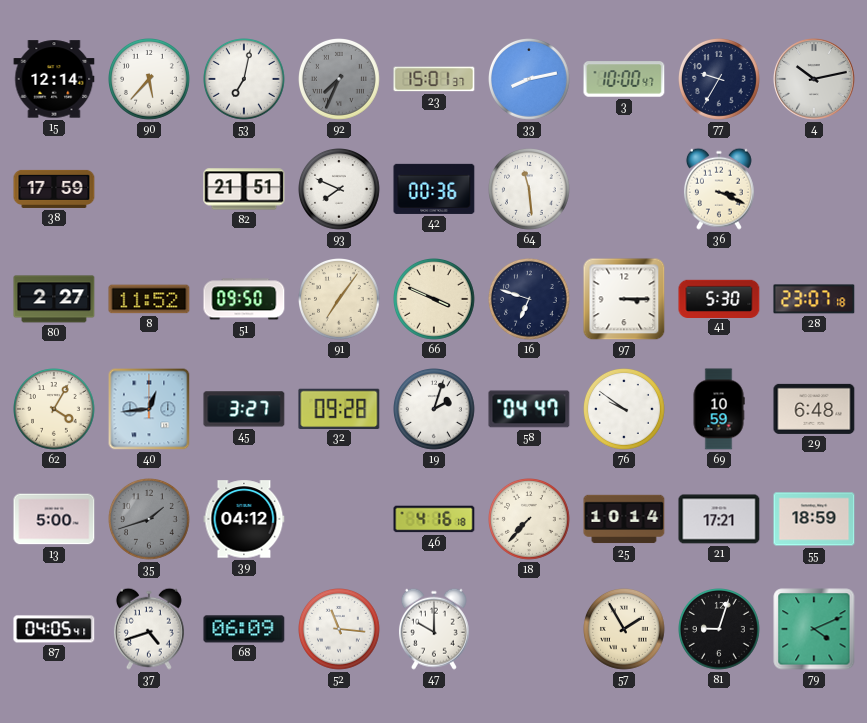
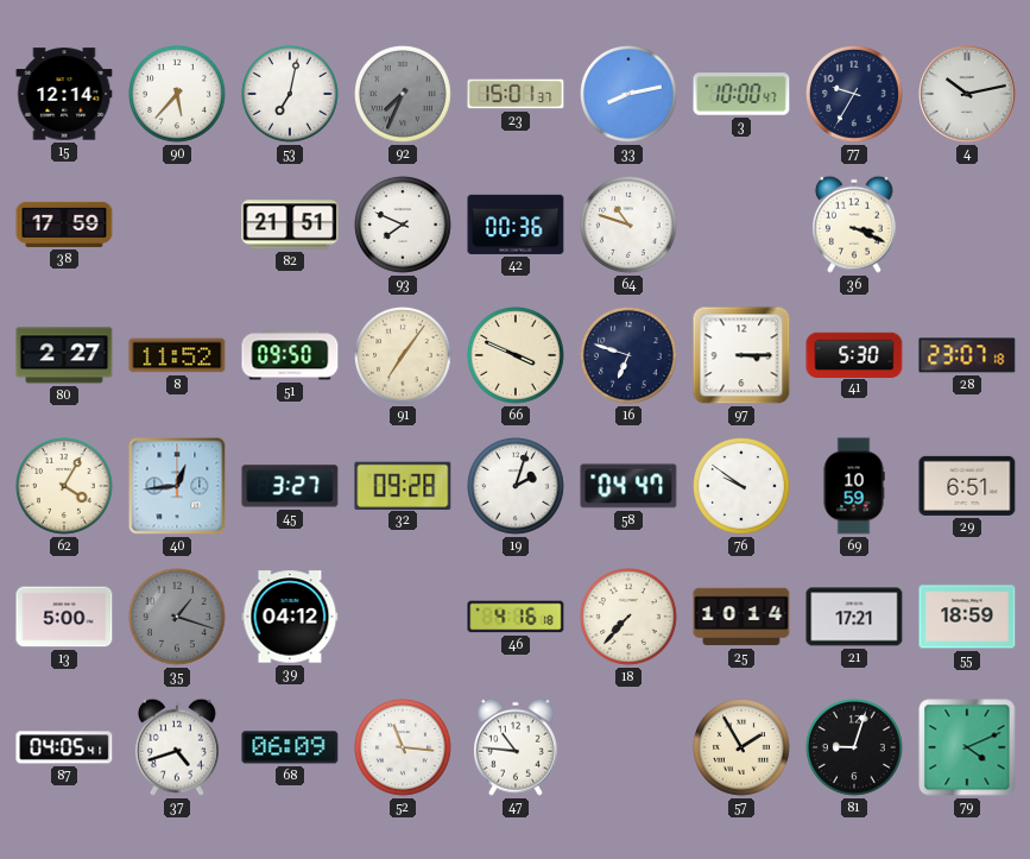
64: 11:29 -> 10:48 (630, 226)
29: 6:48 -> 6:51 (967, 486)
35: 1:42 -> 1:18 (178, 618)
47: 10:00 -> 10:46 (516, 747)
